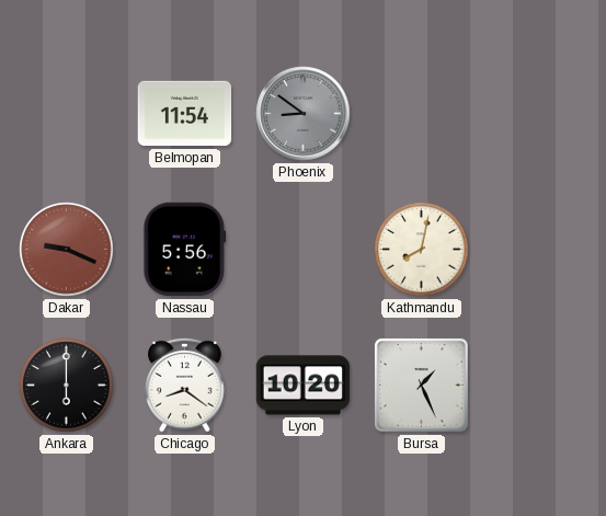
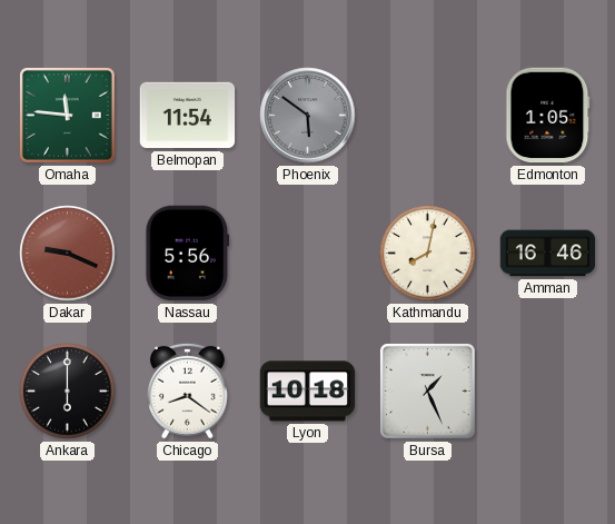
Omaha: none -> 11:46 (67, 115)
Phoenix: 8:51 -> 5:51 (308, 116)
Edmonton: none -> 1:05 (548, 116)
Amman: none -> 16:46 (548, 254)
Lyon: 10:20 -> 10:18 (308, 392)
